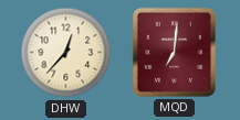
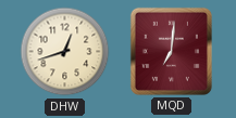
DHW: 12:37 -> 12:42 (65, 52)
